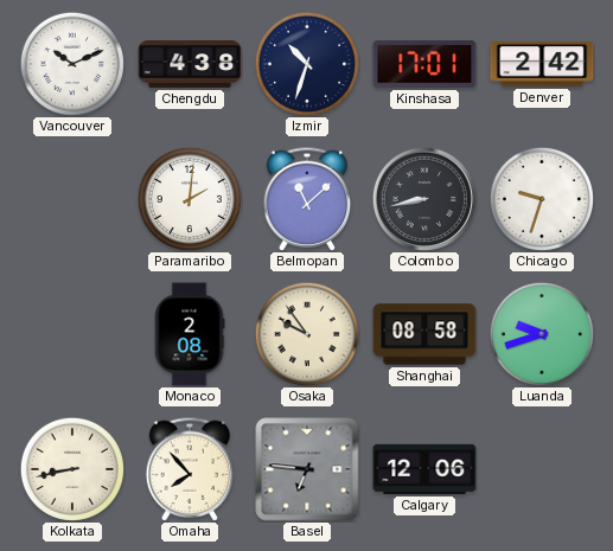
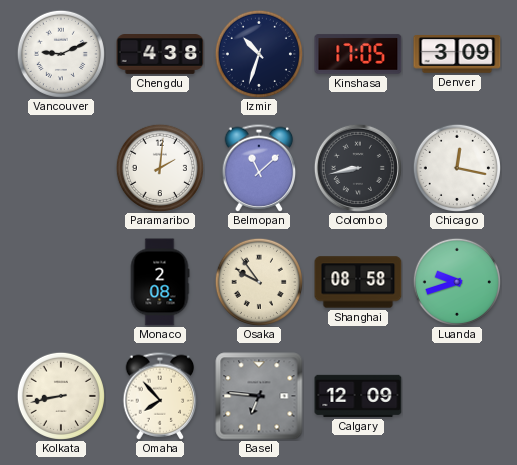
Vancouver: 10:11 -> 9:11 (61, 54)
Kinshasa: 17:01 -> 17:05 (358, 54)
Denver: 2:42 -> 3:09 (457, 54)
Chicago: 9:33 -> 12:17 (457, 168)
Calgary: 12:06 -> 12:09 (358, 396)
